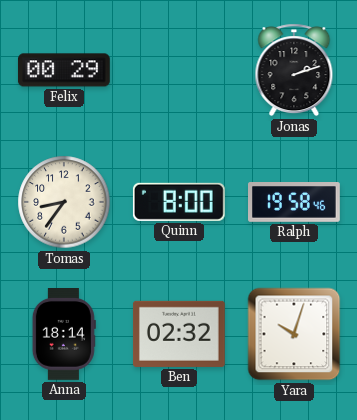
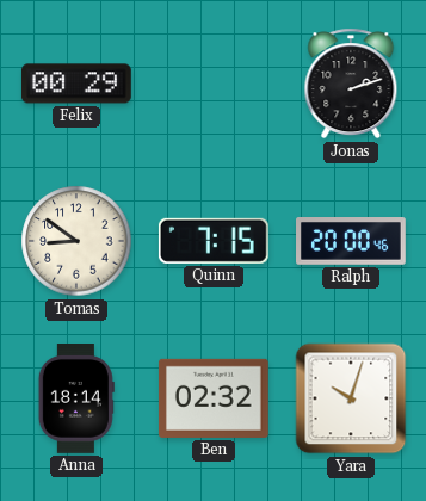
Tomas: 8:36 -> 8:51 (76, 241)
Quinn: 8:00 -> 7:15 (214, 241)
Ralph: 19:58 -> 20:00 (352, 242)
